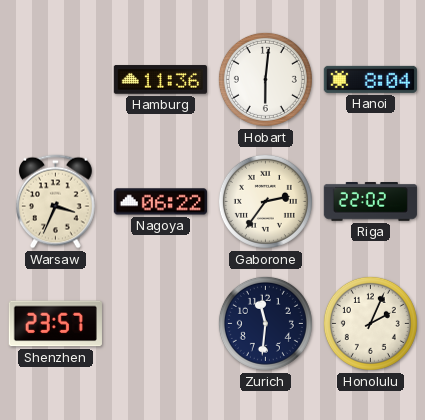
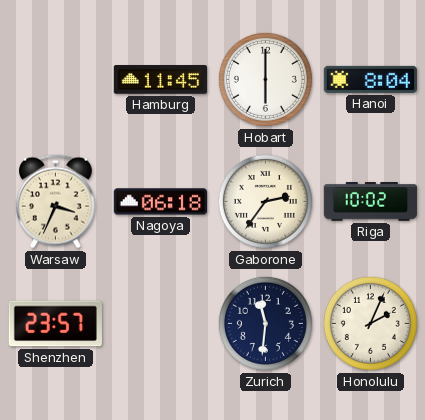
Hamburg: 11:36 -> 11:45 (160, 80)
Hobart: 6:01 -> 6:00 (265, 79)
Nagoya: 06:22 -> 06:18 (160, 202)
Riga: 22:02 -> 10:02 (370, 202)
